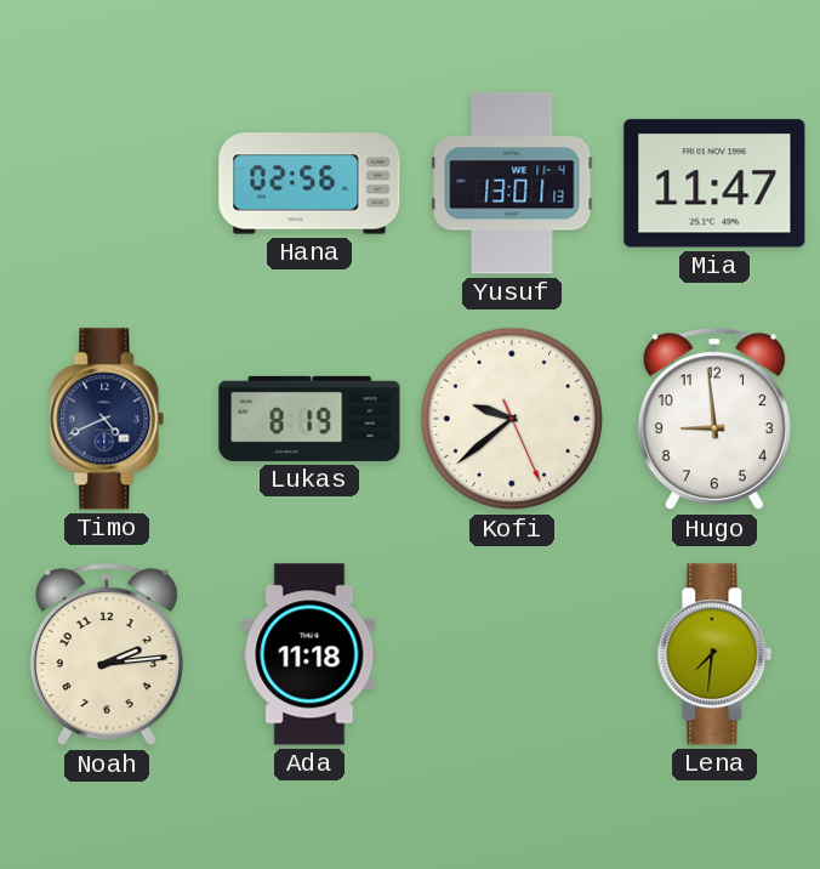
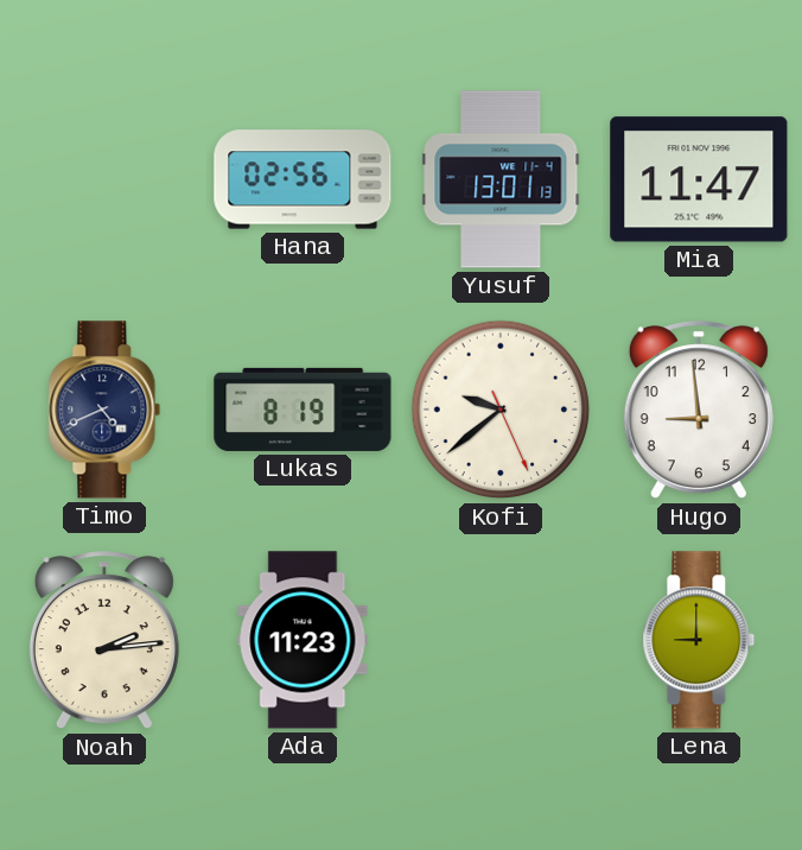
Ada: 11:18 -> 11:23 (303, 640)
Lena: 7:31 -> 9:00 (699, 640)
